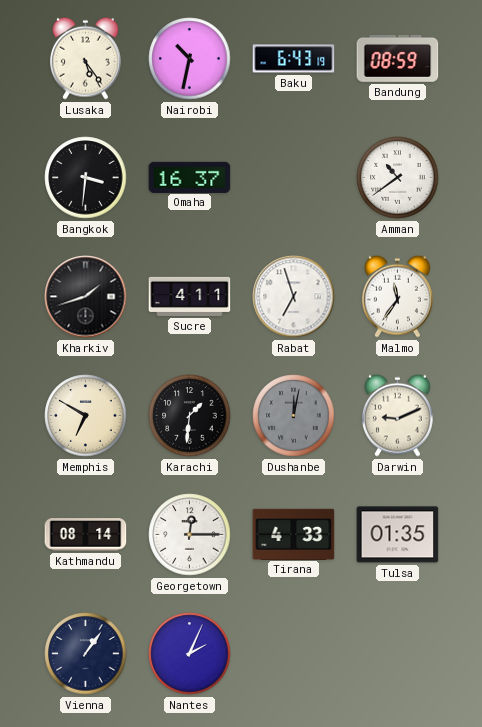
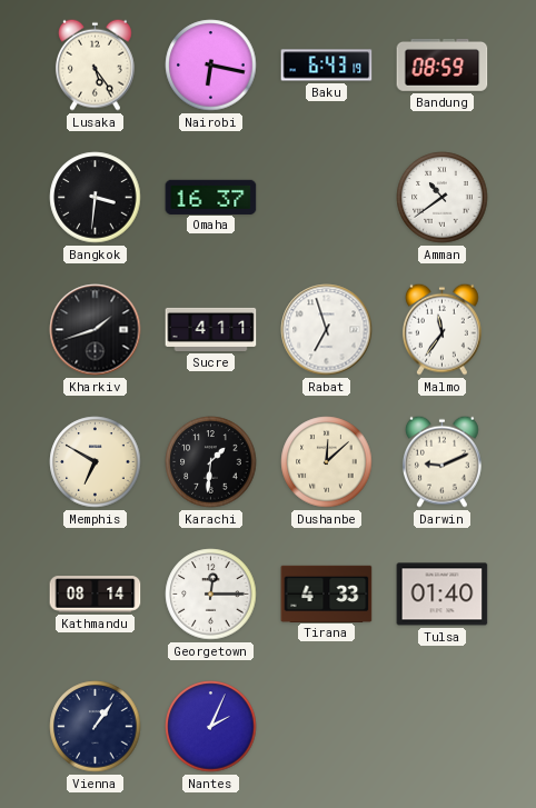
Nairobi: 10:32 -> 6:17 (211, 66)
Dushanbe: 12:02 -> 12:08 (327, 462)
Dushanbe dial: grey -> cream (327, 462)
Tulsa: 01:35 -> 01:40 (443, 595)
